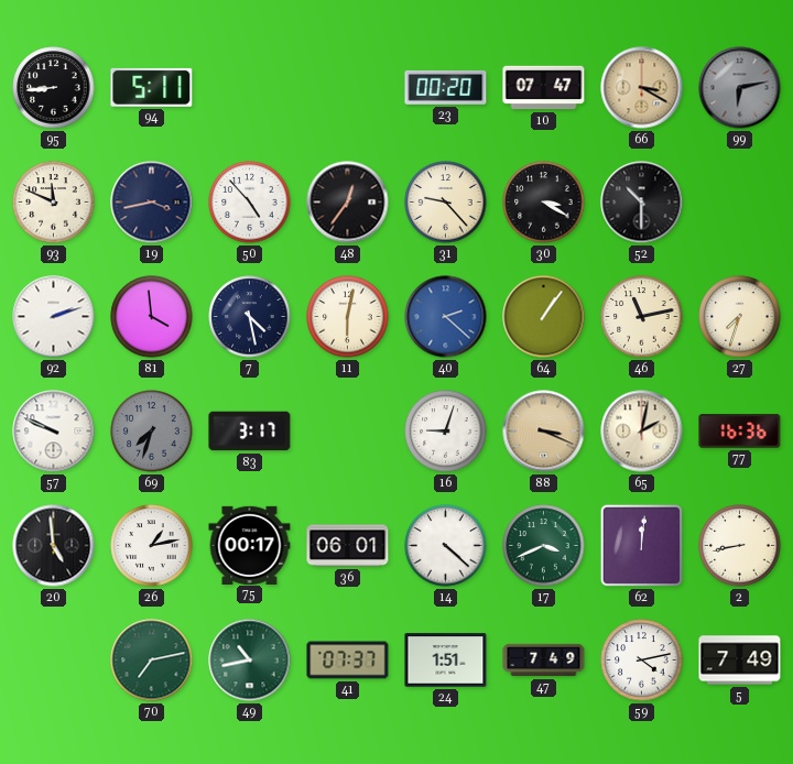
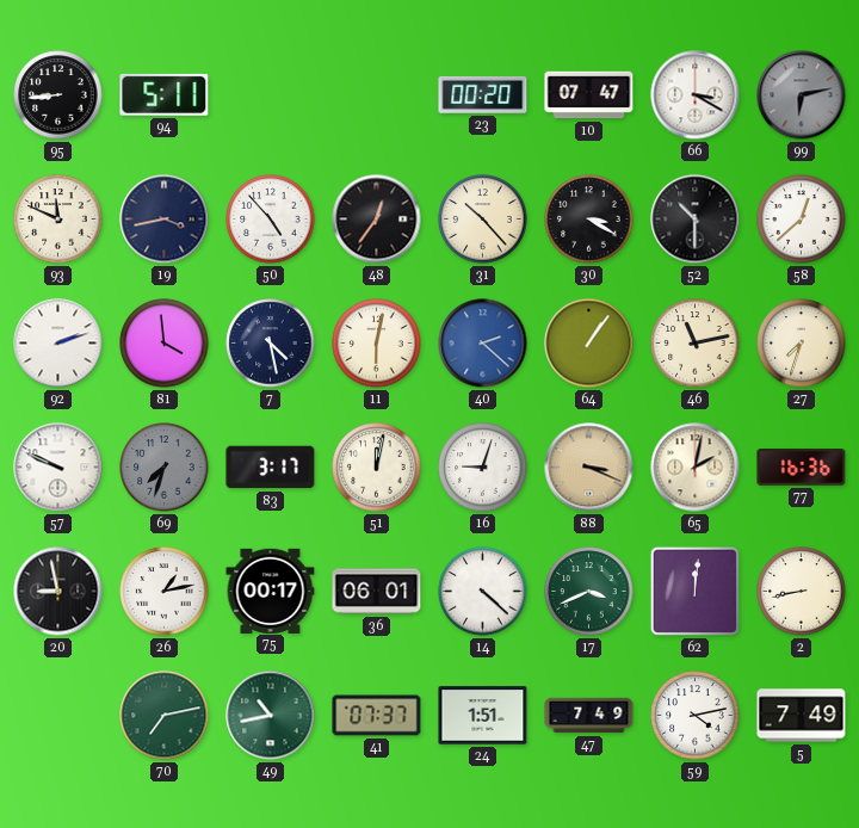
66 dial: champagne -> white (696, 95)
31: 9:23 -> 10:23 (483, 220)
58: none -> 12:38 (802, 220)
51: none -> 12:02 (377, 468)
20: 4:59 -> 8:58 (58, 592)
